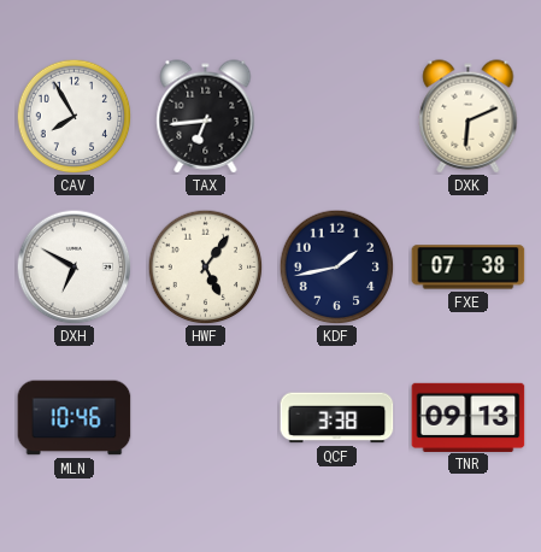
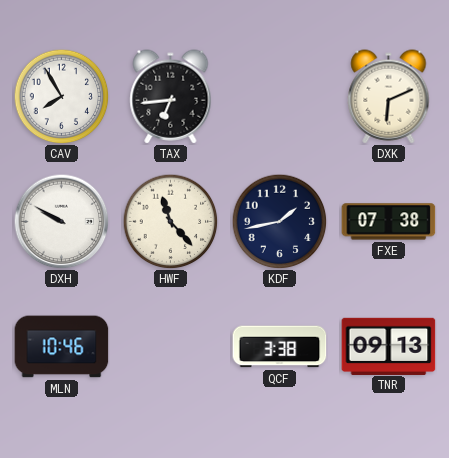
DXH: 6:50 -> 9:50 (61, 221)
HWF: 5:06 -> 11:23 (170, 221)
